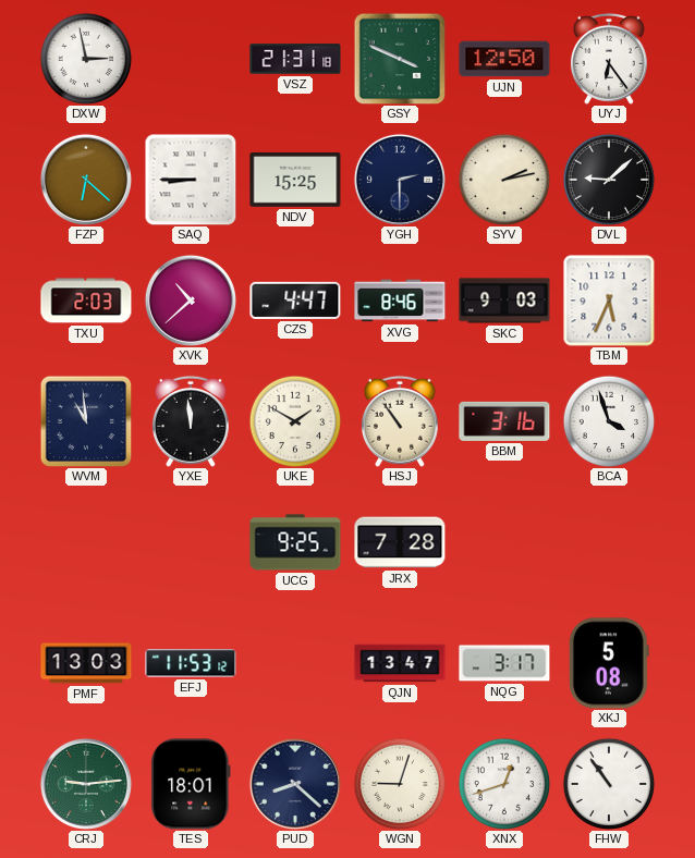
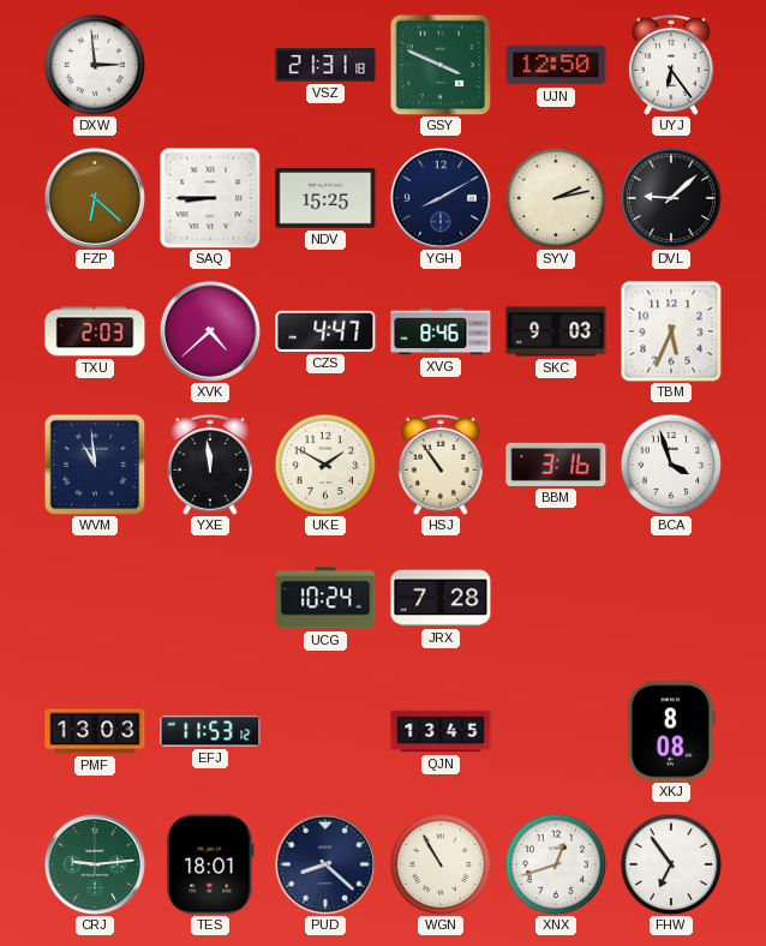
DXW: 2:58 -> 2:59 (95, 65)
YGH: 2:30 -> 8:10 (441, 198)
XVK: 10:38 -> 4:38 (210, 331)
UCG: 9:25 -> 10:24 (325, 598)
QJN: 13:47 -> 13:45 (441, 731)
NQG: 3:17 -> none (504, 663)
XKJ: 5:08 -> 8:08 (671, 731)
WGN: 9:03 -> 10:55 (441, 864)
FHW: 10:54 -> 6:54 (671, 864)
